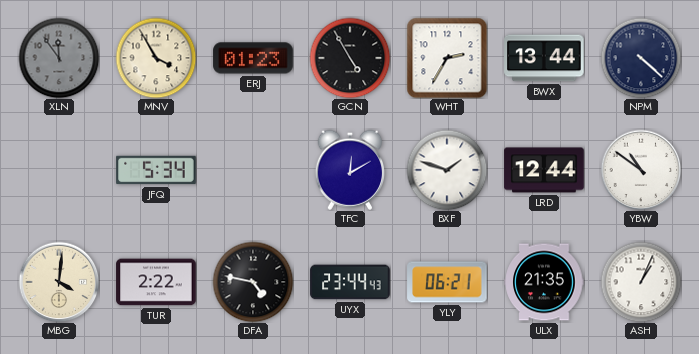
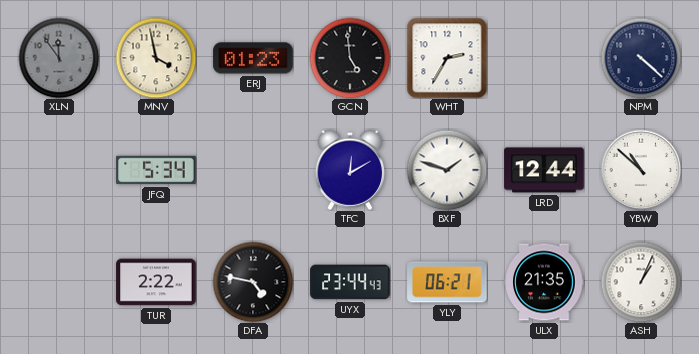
MNV: 3:55 -> 3:58 (156, 58)
GCN: 4:55 -> 4:59 (350, 58)
BWX: 13:44 -> none (544, 58)
YBW: 10:51 -> 10:52 (641, 170)
MBG: 4:01 -> none (59, 282)
